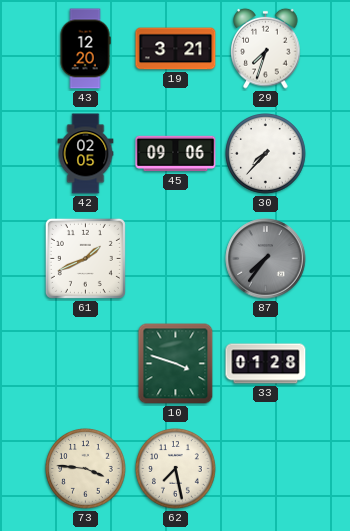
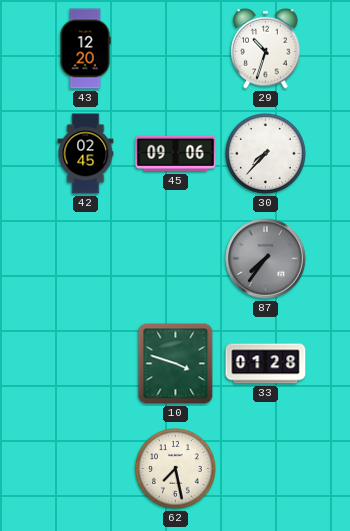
19: 3:21 -> none (176, 49)
29: 7:33 -> 10:33 (266, 48)
42: 02:05 -> 02:45 (86, 154)
61: 1:41 -> none (85, 258)
73: 3:46 -> none (86, 469)
